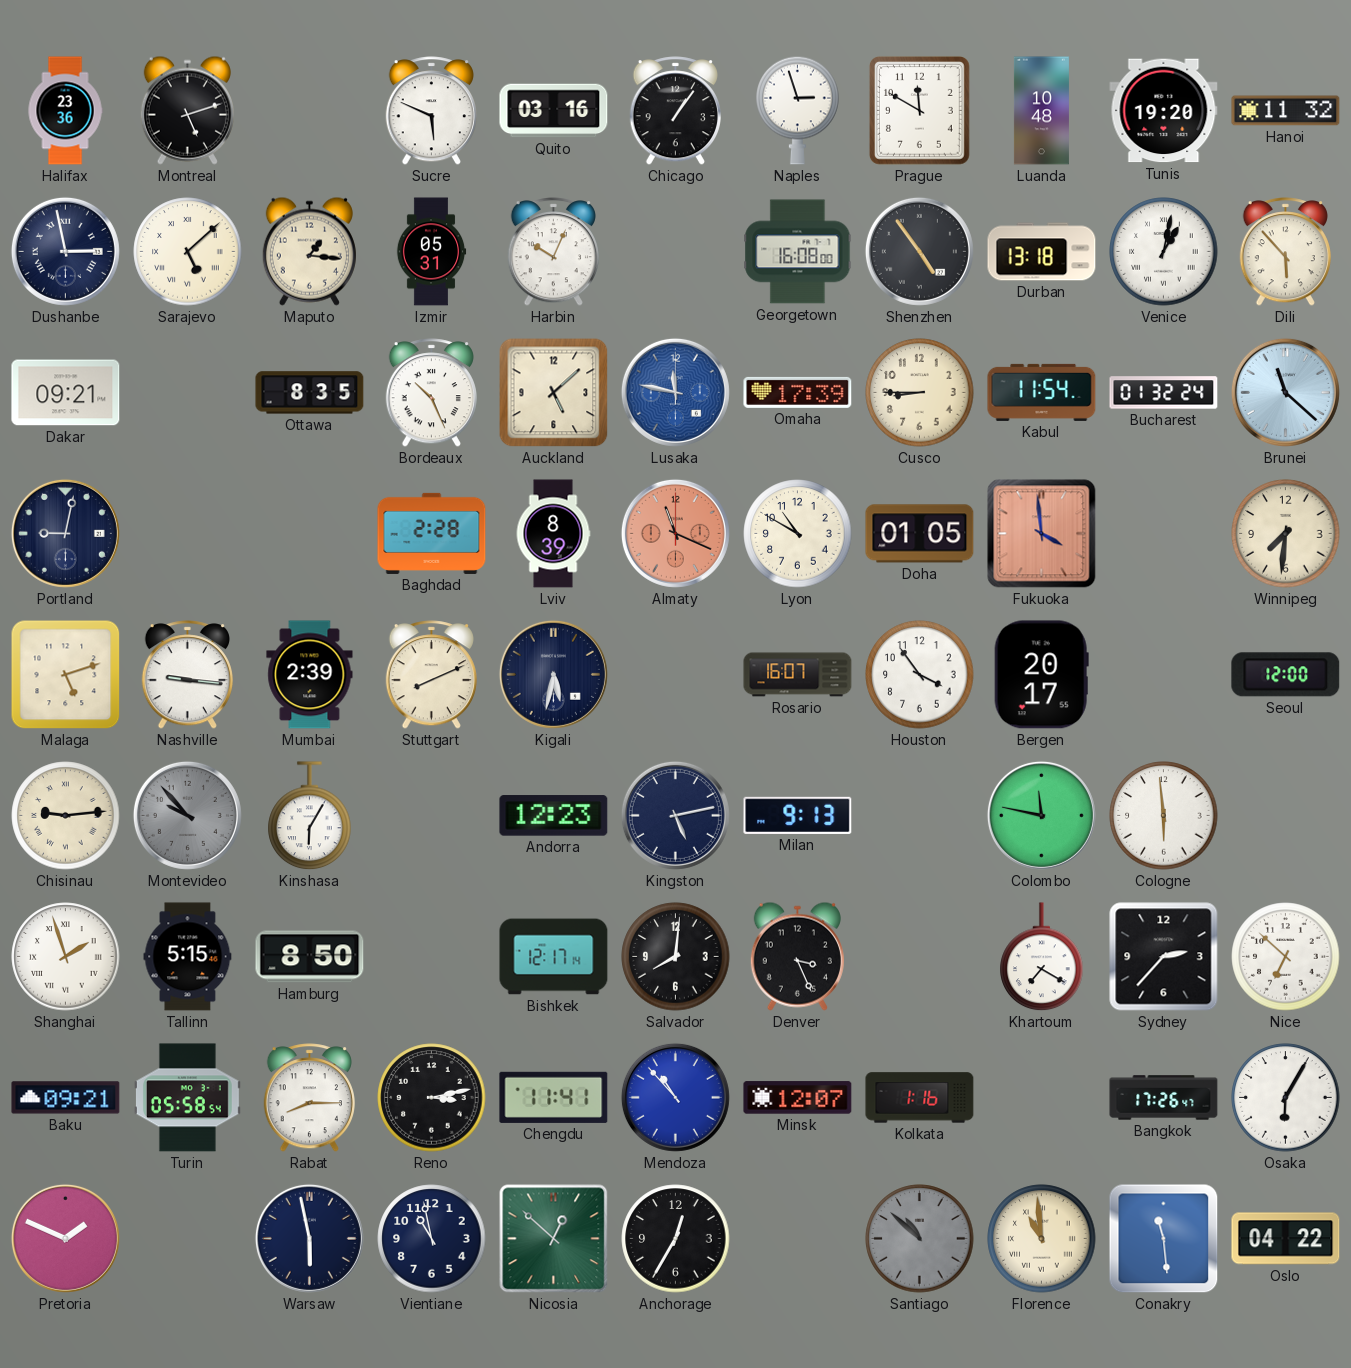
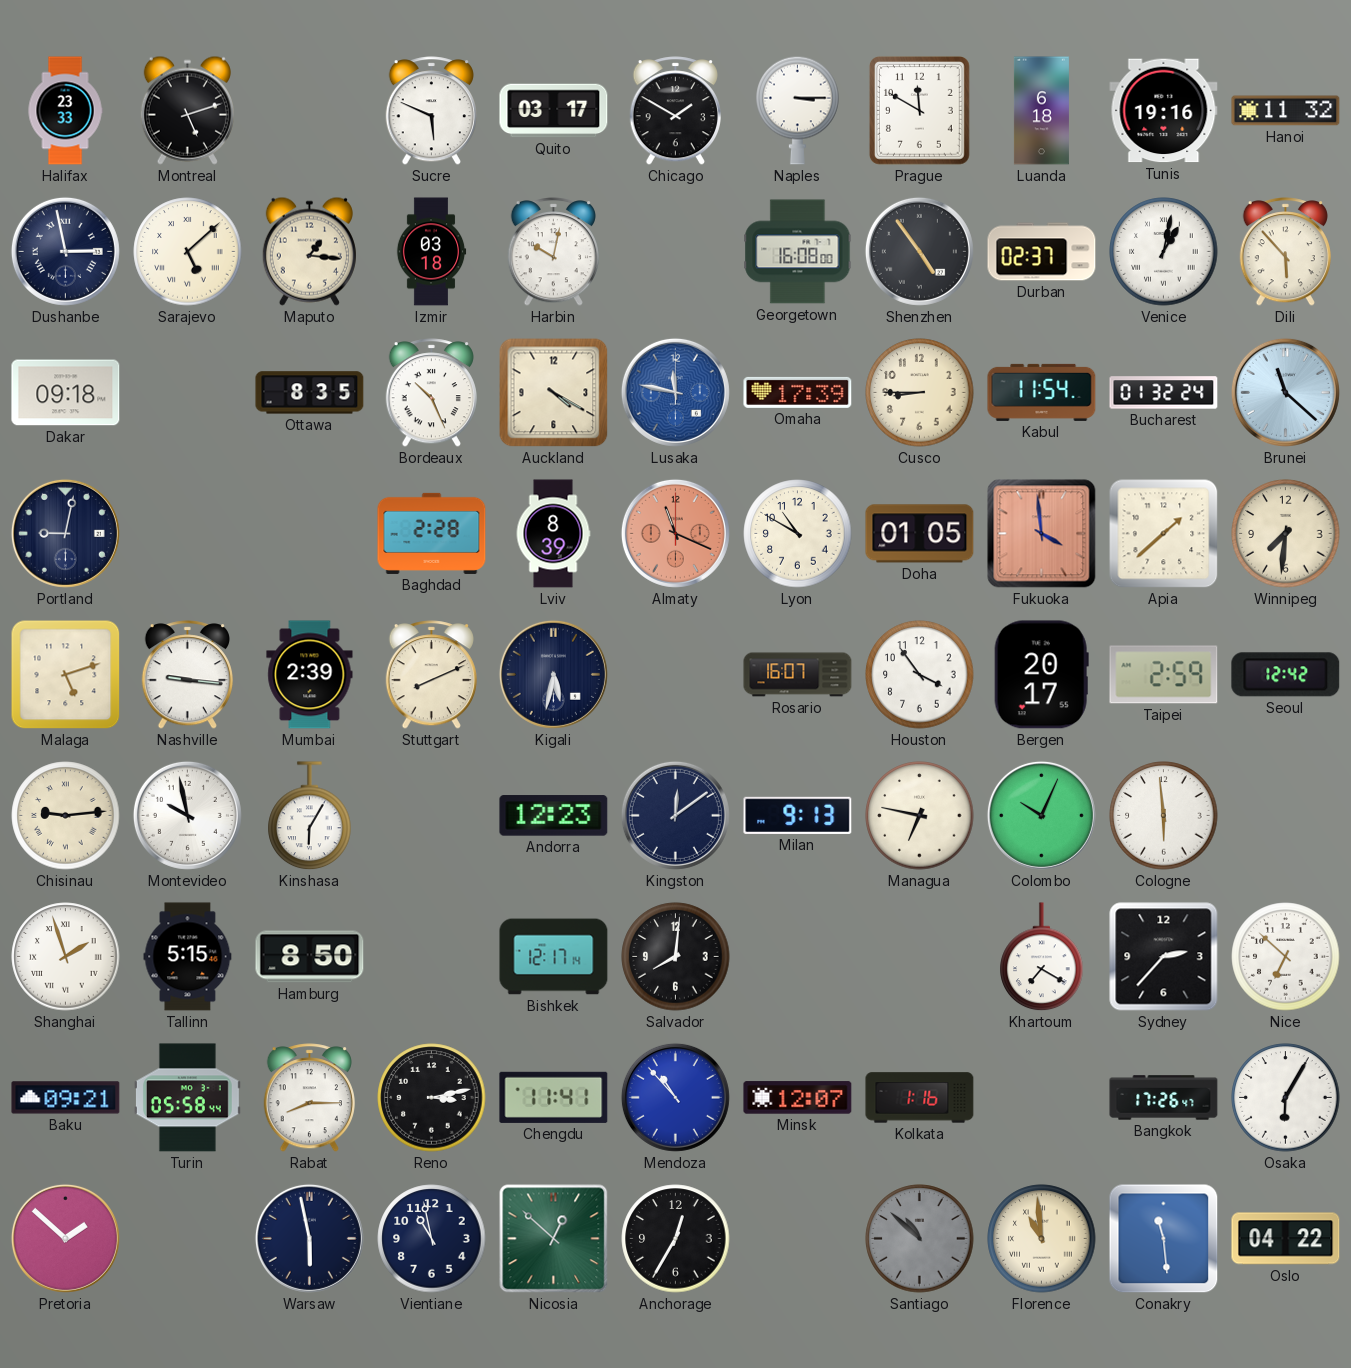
Halifax: 23:36 -> 23:33 (65, 111)
Quito: 03:16 -> 03:17 (554, 111)
Chicago: 1:06 -> 1:50 (675, 111)
Naples: 2:57 -> 3:15 (798, 110)
Luanda: 10:48 -> 6:18 (1041, 111)
Tunis: 19:20 -> 19:16 (1164, 111)
Izmir: 05:31 -> 03:18 (431, 252)
Harbin: 10:04 -> 10:02 (553, 252)
Durban: 13:18 -> 02:37 (1042, 252)
Dakar: 09:21 -> 09:18 (66, 393)
Auckland: 5:08 -> 4:20 (554, 393)
Apia: none -> 1:38 (1164, 534)
Taipei: none -> 2:59 (1164, 675)
Seoul: 12:00 -> 12:42 (1286, 675)
Montevideo: 9:53 -> 9:58 (187, 815)
Montevideo dial: grey -> white (187, 815)
Kingston: 5:13 -> 12:09 (675, 815)
Managua: none -> 6:47 (920, 816)
Colombo: 11:47 -> 10:04 (1041, 815)
Denver: 3:26 -> none (797, 956)
Turin: 05:58:54 -> 05:58:44 (187, 1098)
Pretoria: 1:49 -> 1:52 (65, 1238)
